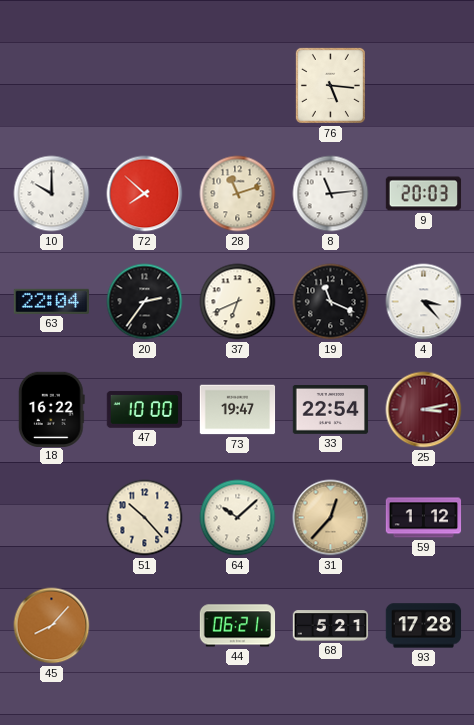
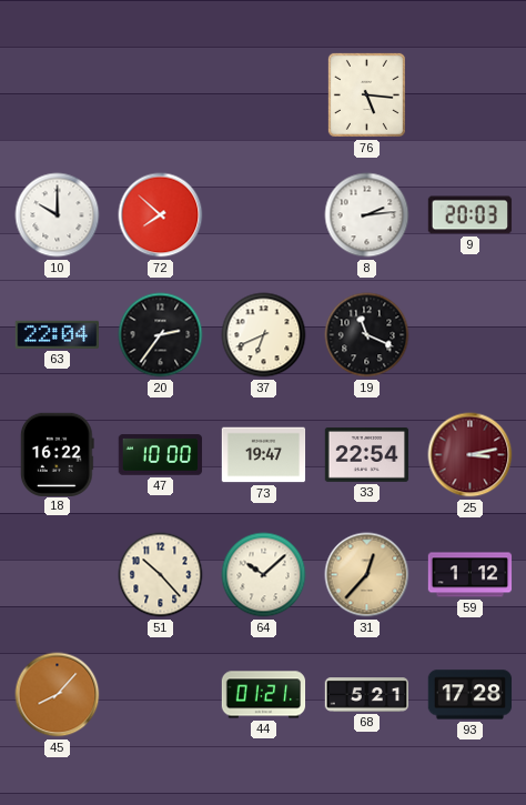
28: 11:12 -> none (238, 194)
8: 11:14 -> 2:14 (367, 215)
4: 3:23 -> none (424, 302)
44: 06:21 -> 01:21 (264, 695)
